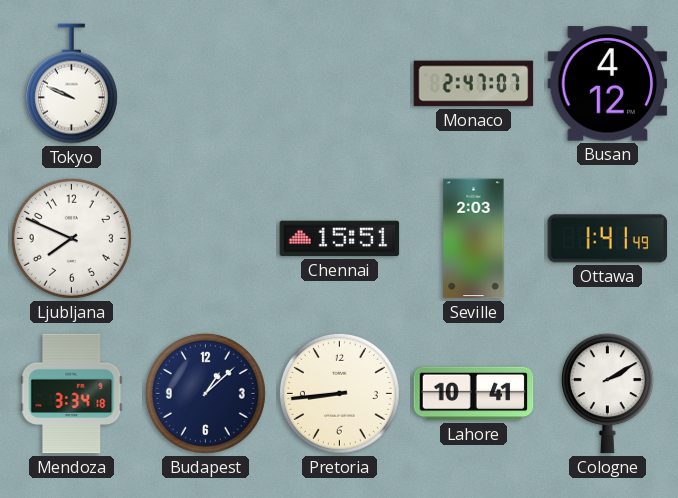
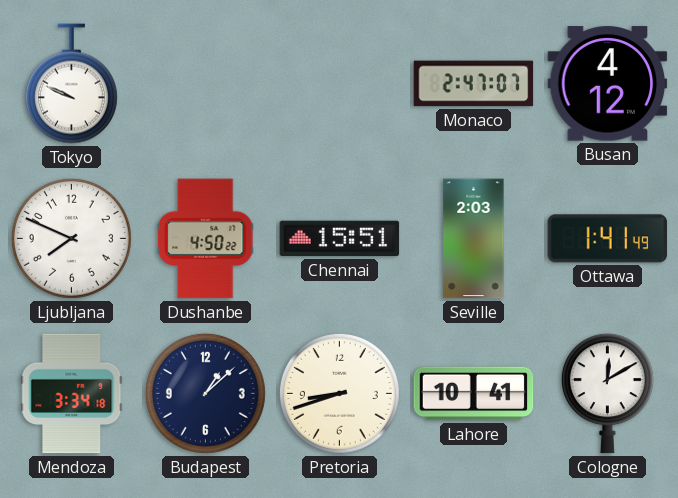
Dushanbe: none -> 4:50 (206, 239)
Pretoria: 8:44 -> 8:42 (339, 393)
Cologne: 2:10 -> 12:10 (607, 394)
